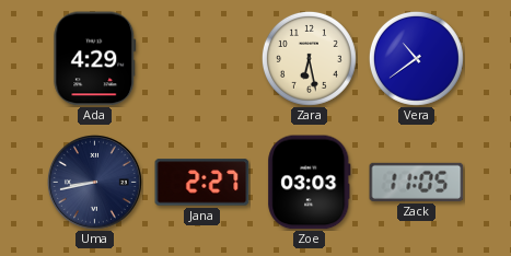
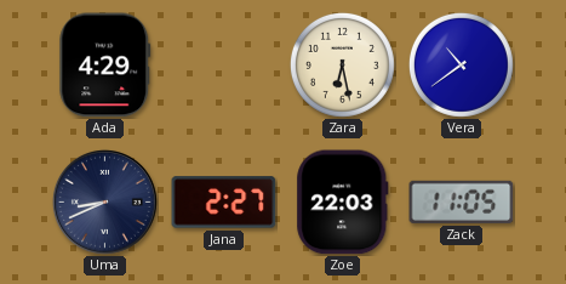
Uma: 8:43 -> 8:41 (104, 201)
Zoe: 03:03 -> 22:03 (343, 203)
